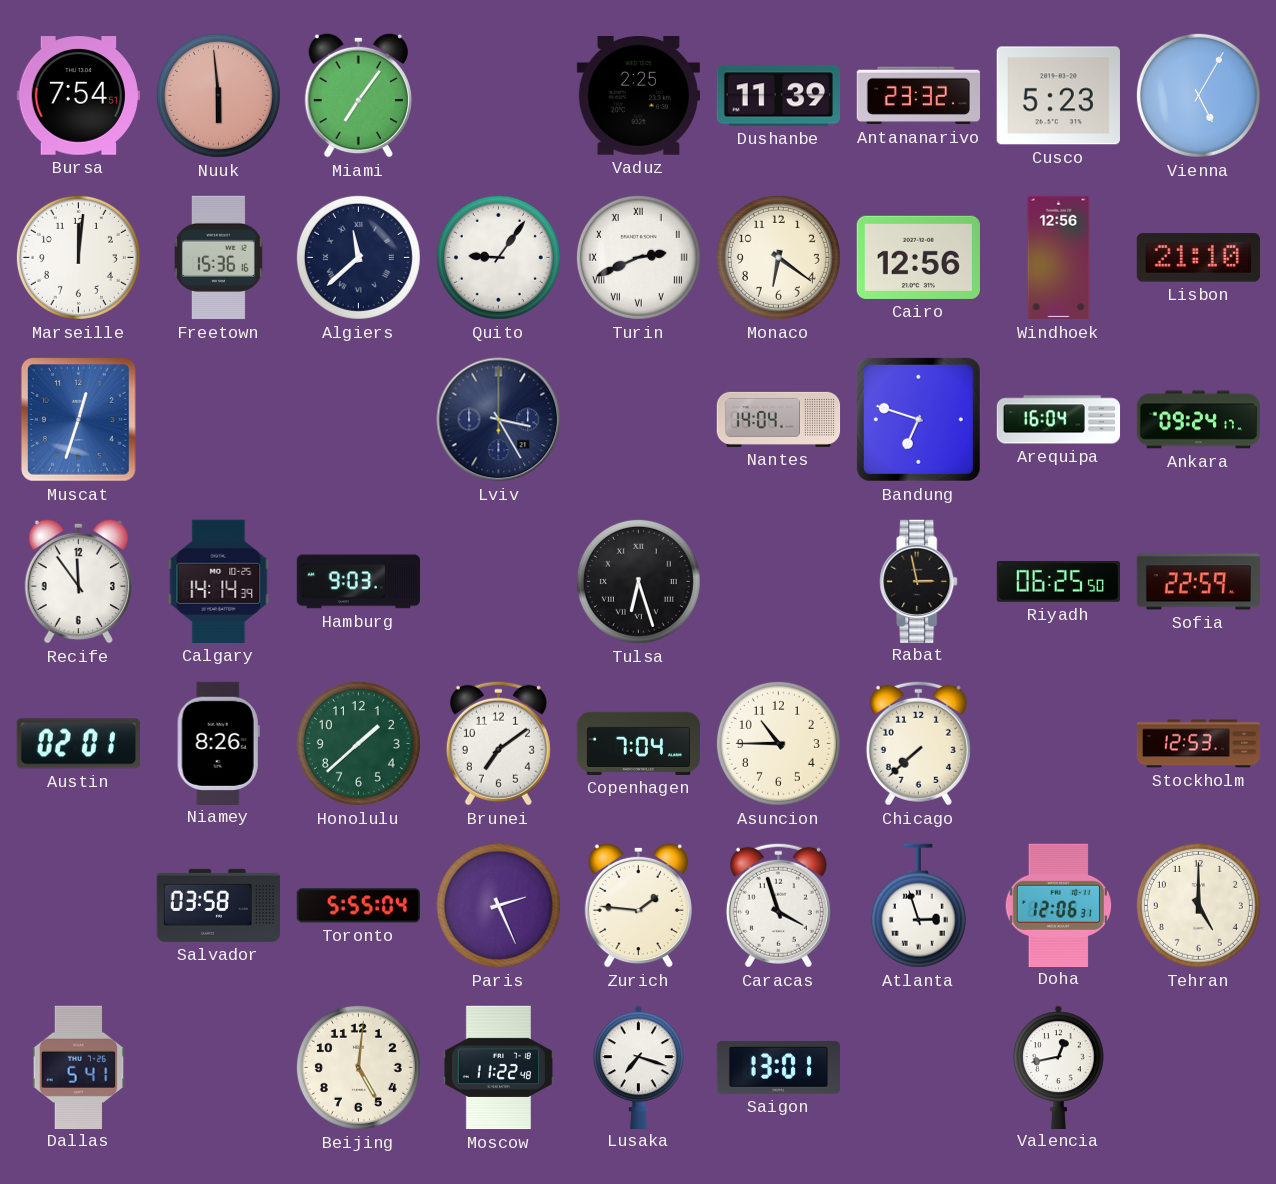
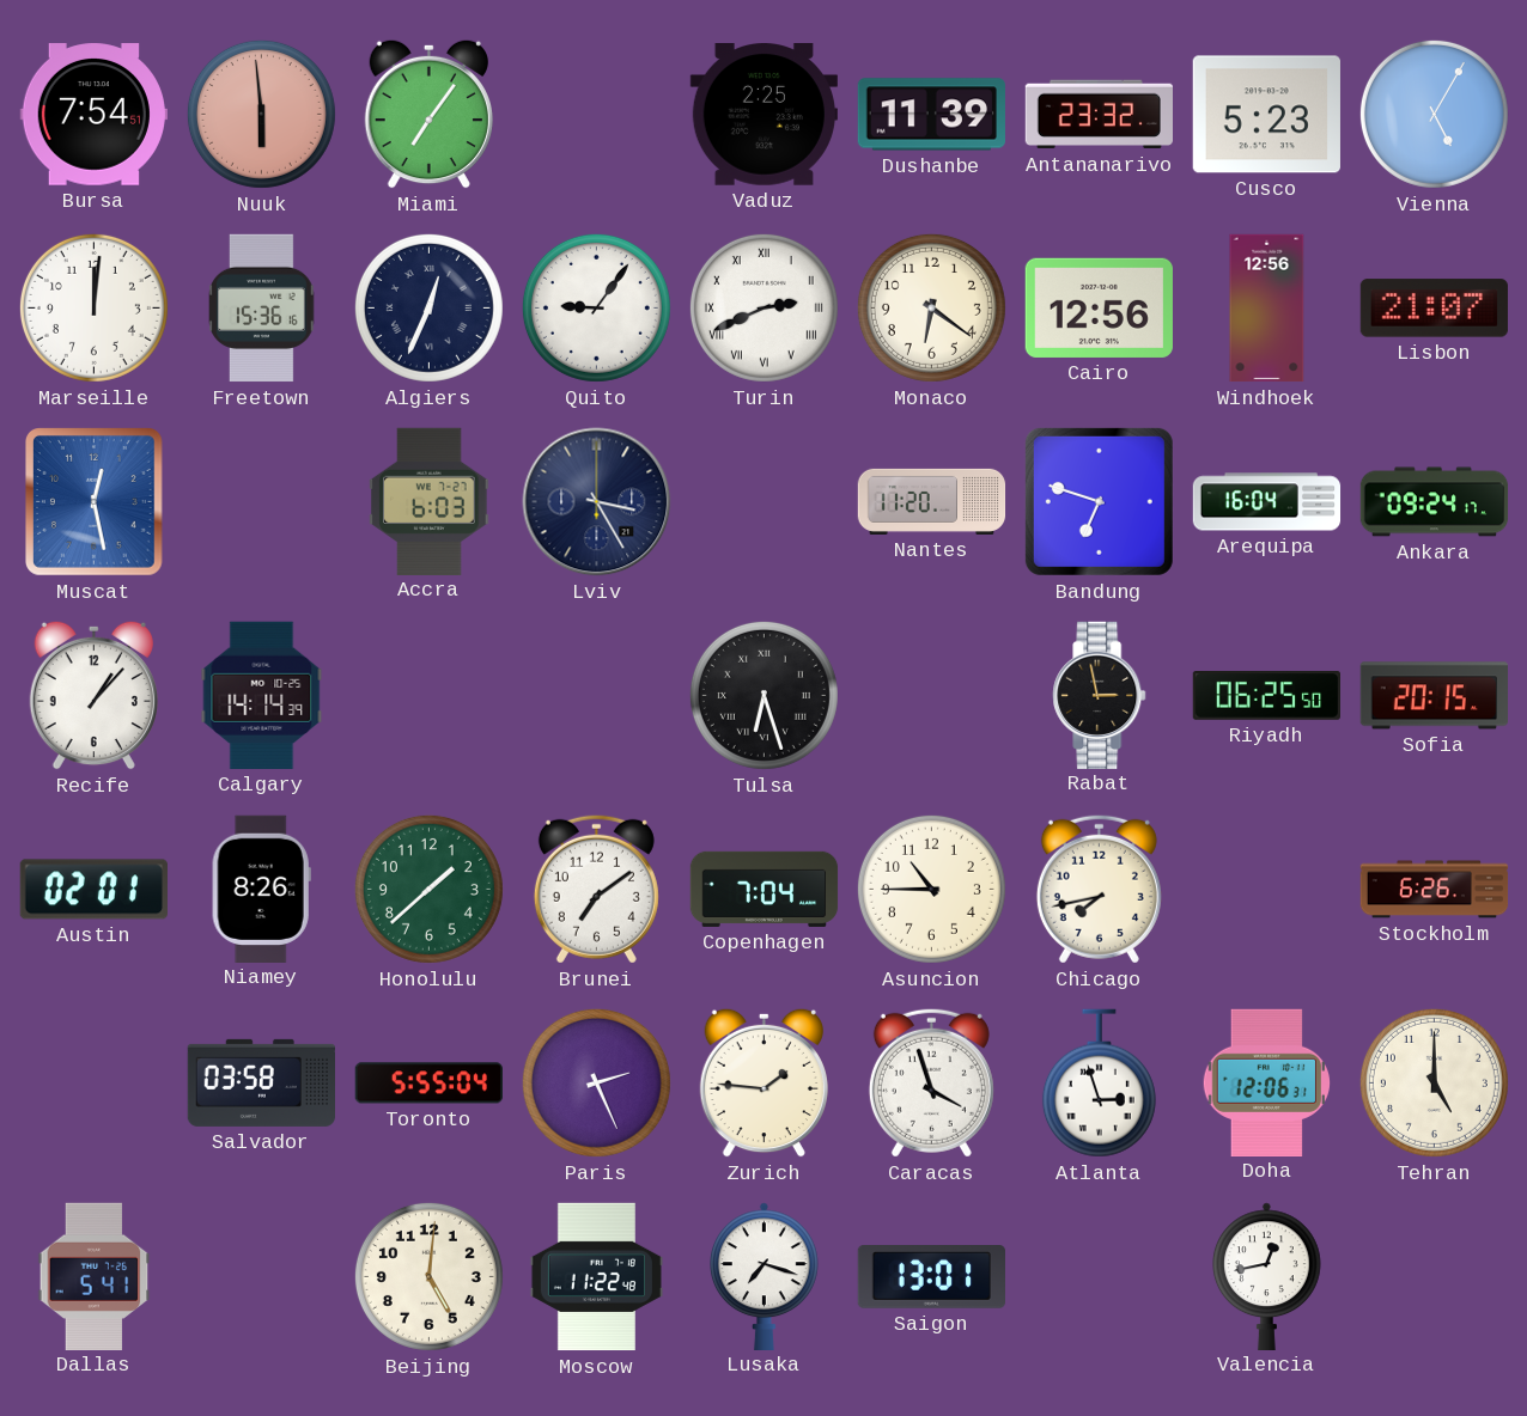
Algiers: 11:38 -> 12:34 (428, 307)
Lisbon: 21:10 -> 21:07 (1434, 309)
Muscat: 12:33 -> 12:28 (93, 502)
Accra: none -> 6:03 (430, 501)
Nantes: 14:04 -> 11:20 (932, 501)
Recife: 11:54 -> 1:07 (93, 695)
Hamburg: 9:03 -> none (359, 582)
Sofia: 22:59 -> 20:15 (1434, 696)
Chicago: 7:38 -> 7:43 (1099, 889)
Stockholm: 12:53 -> 6:26 (1435, 890)
